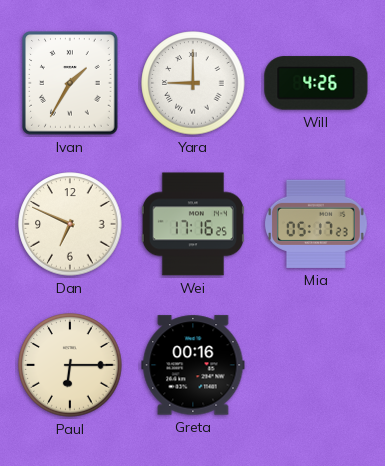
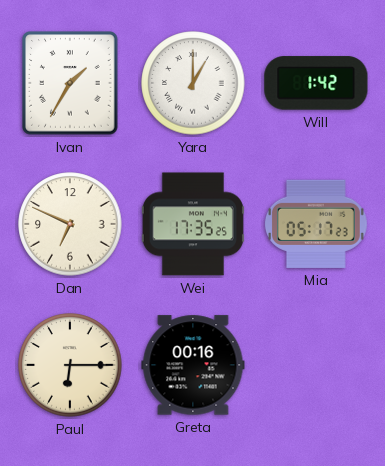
Yara: 9:00 -> 1:00 (193, 83)
Will: 4:26 -> 1:42 (316, 83)
Wei: 17:16 -> 17:35 (193, 224)
